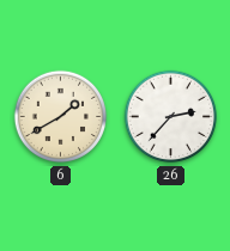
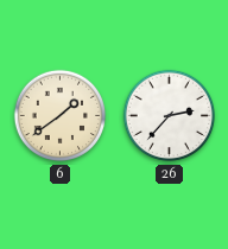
6: 1:40 -> 1:39 (61, 116)
